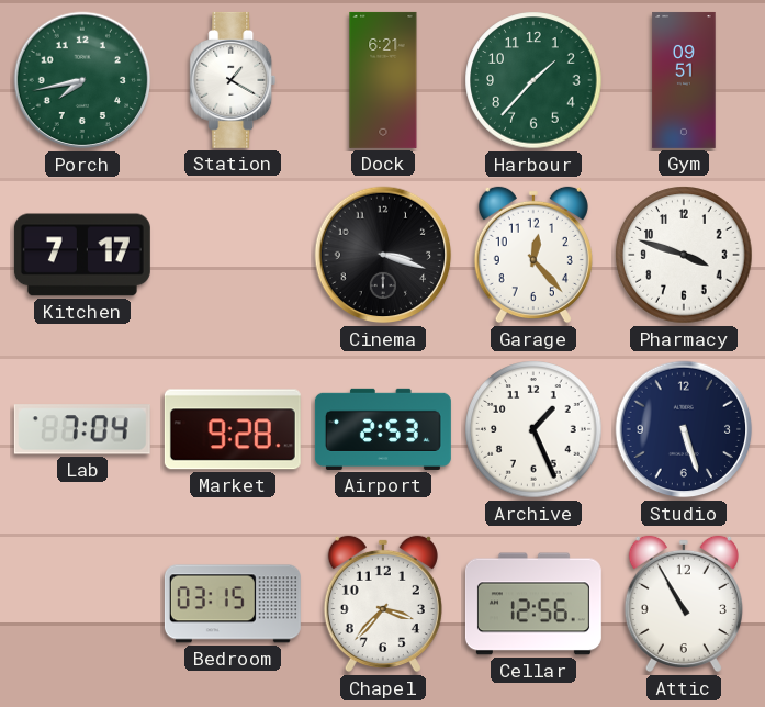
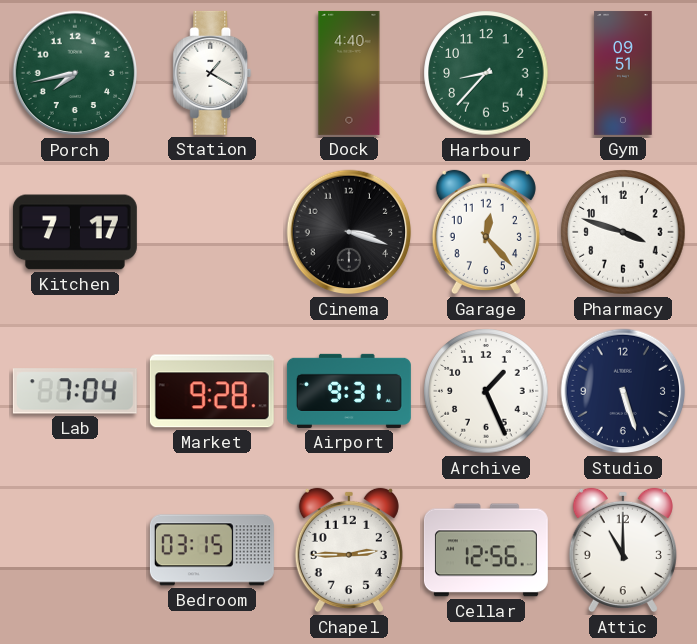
Dock: 6:21 -> 4:40 (349, 73)
Harbour: 1:37 -> 8:37 (486, 73)
Airport: 2:53 -> 9:31 (349, 391)
Chapel: 3:37 -> 2:45 (349, 550)
Attic: 10:55 -> 11:00 (623, 550)
